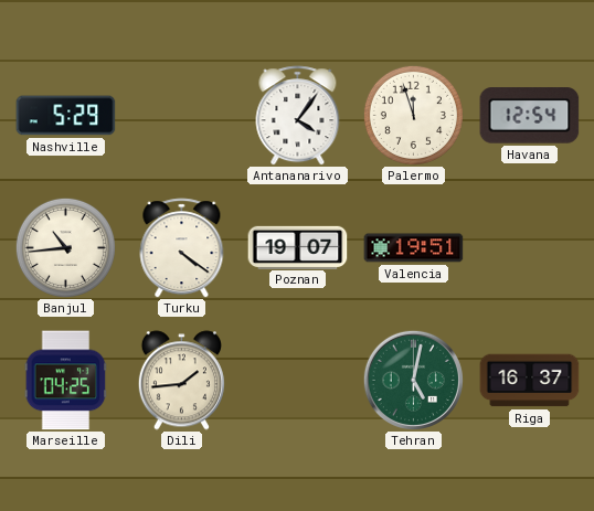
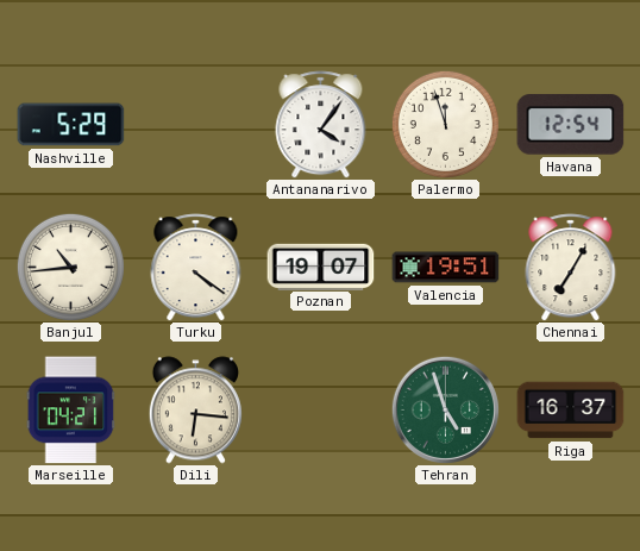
Chennai: none -> 7:05 (571, 268)
Marseille: 04:25 -> 04:21 (71, 411)
Dili: 1:44 -> 6:16 (195, 411)
Tehran: 5:02 -> 4:57 (445, 409)
